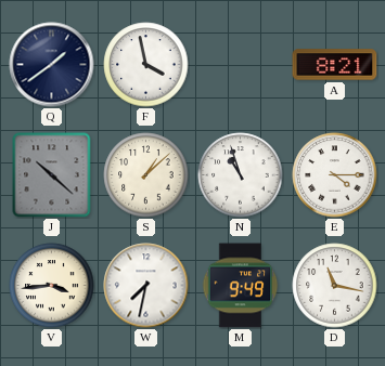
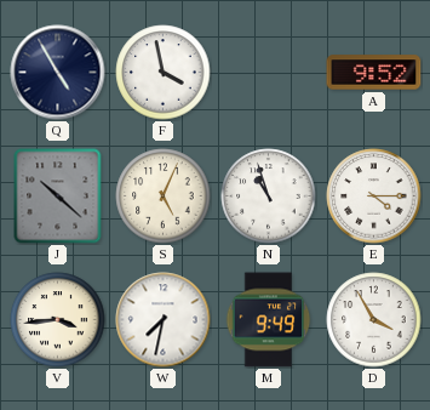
Q: 1:39 -> 4:55 (58, 73)
A: 8:21 -> 9:52 (374, 73)
S: 1:08 -> 5:04 (164, 197)
D: 11:17 -> 3:55 (374, 320)
